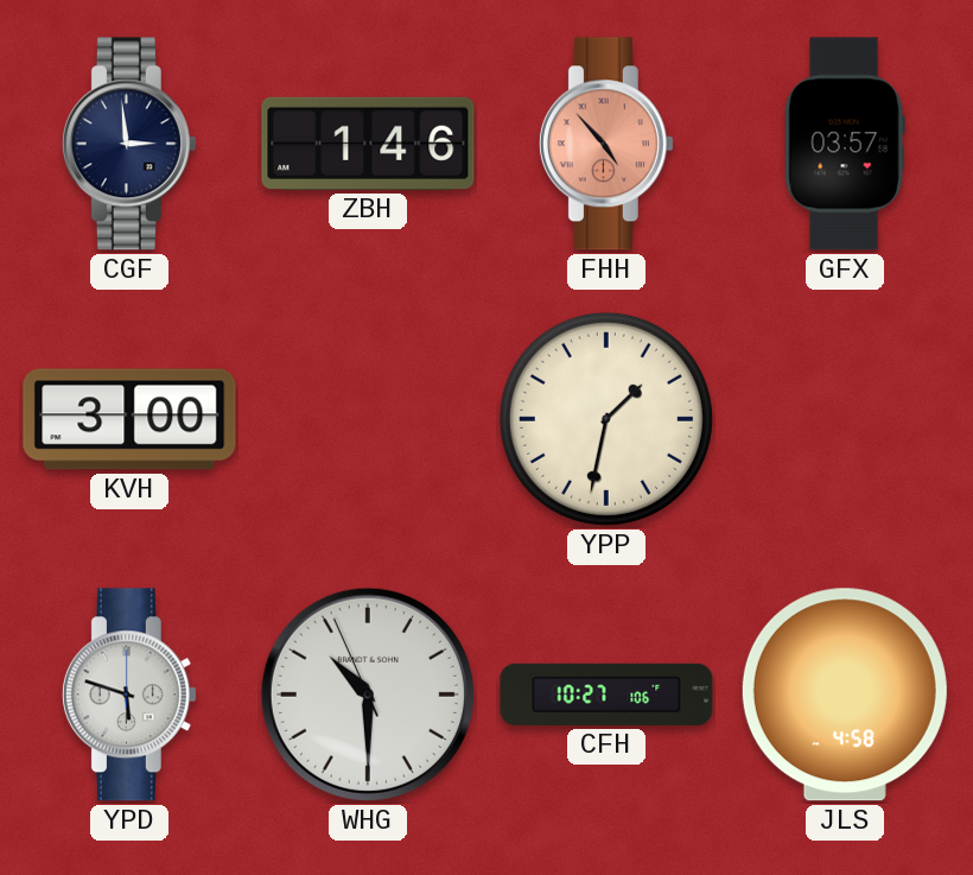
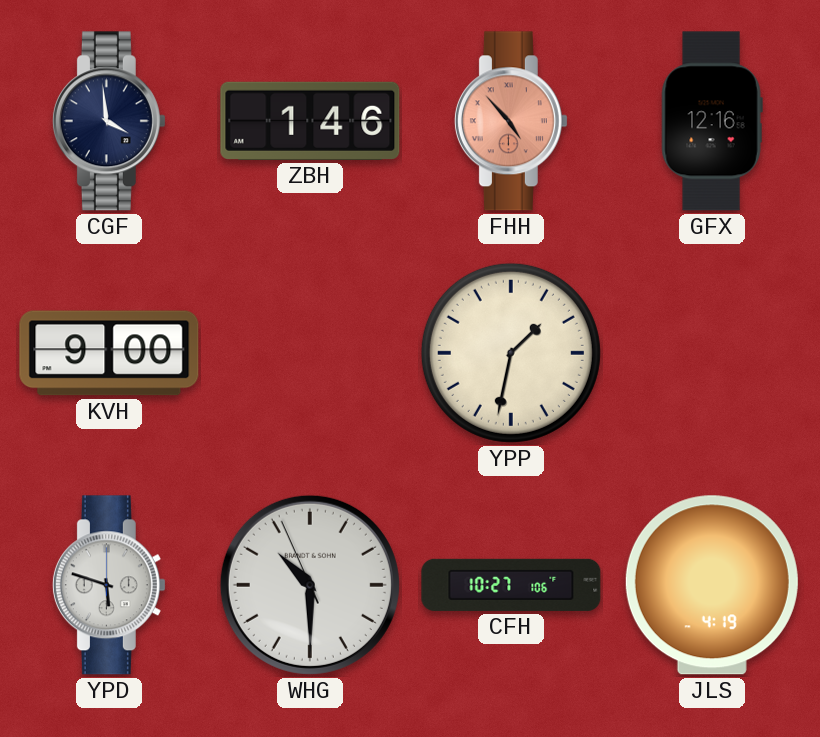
CGF: 2:59 -> 3:59 (109, 121)
GFX: 03:57 -> 12:16 (712, 121)
KVH: 3:00 -> 9:00 (109, 353)
JLS: 4:58 -> 4:19 (712, 585)
